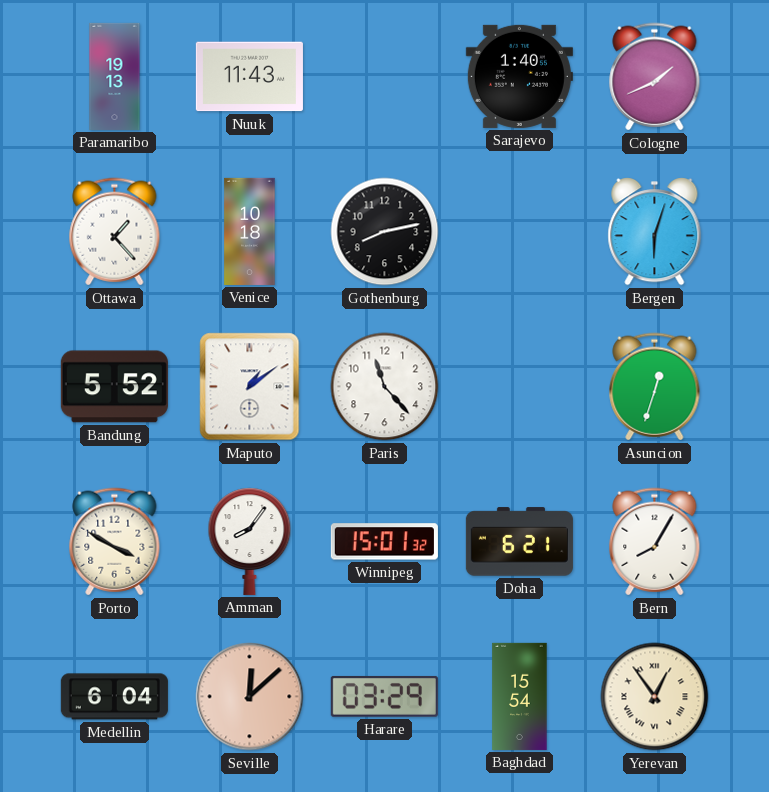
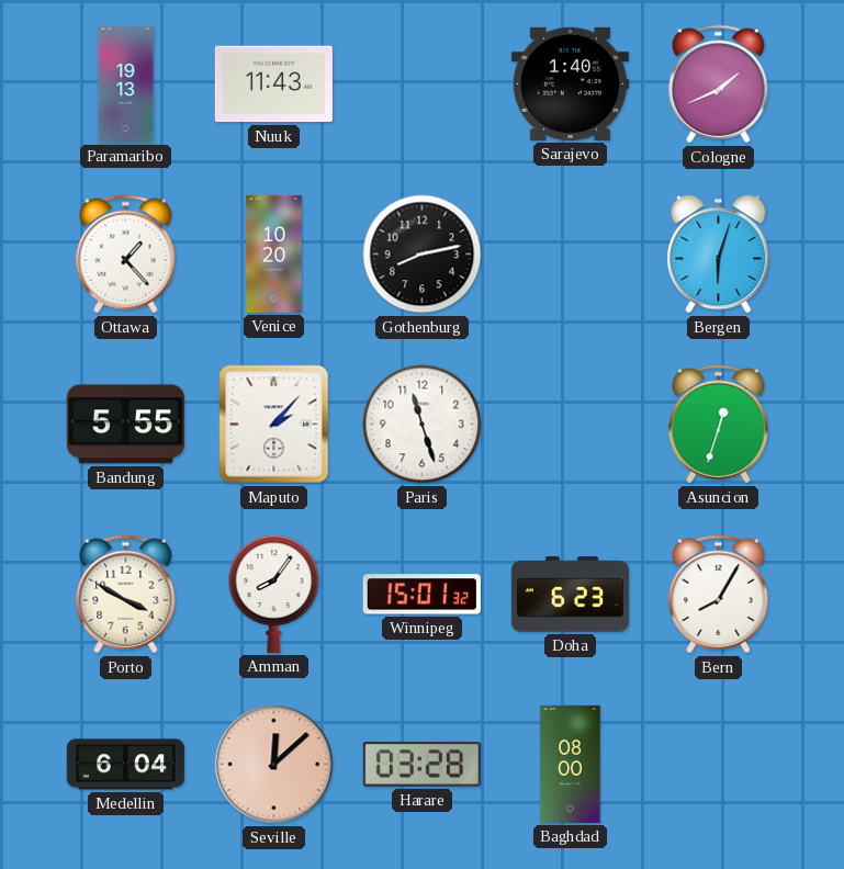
Venice: 10:18 -> 10:20 (274, 253)
Bandung: 5:52 -> 5:55 (125, 425)
Maputo: 1:09 -> 2:07 (274, 425)
Paris: 11:23 -> 11:27 (423, 425)
Doha: 6:21 -> 6:23 (570, 595)
Harare: 03:29 -> 03:28 (421, 764)
Baghdad: 15:54 -> 08:00 (571, 764)
Yerevan: 12:54 -> none (655, 697)
